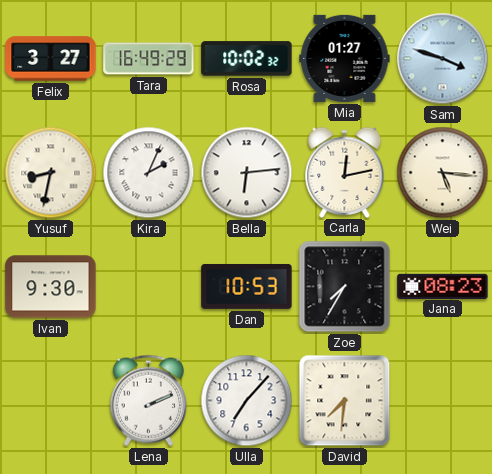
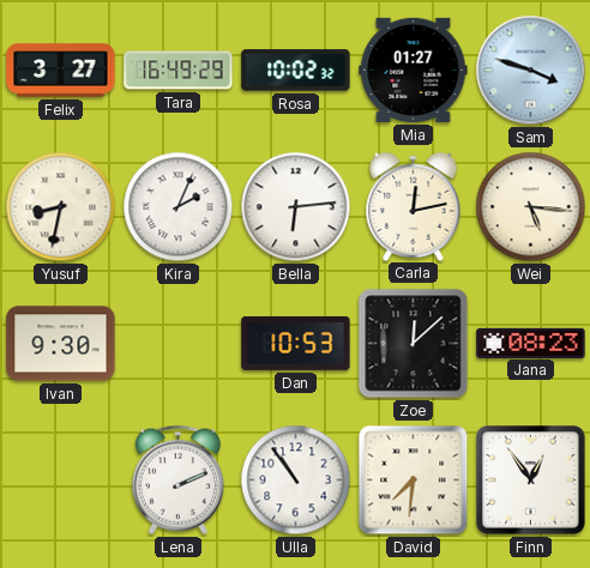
Zoe: 7:35 -> 12:08 (414, 344)
Ulla: 7:07 -> 10:54 (296, 481)
Finn: none -> 12:54 (531, 481)
